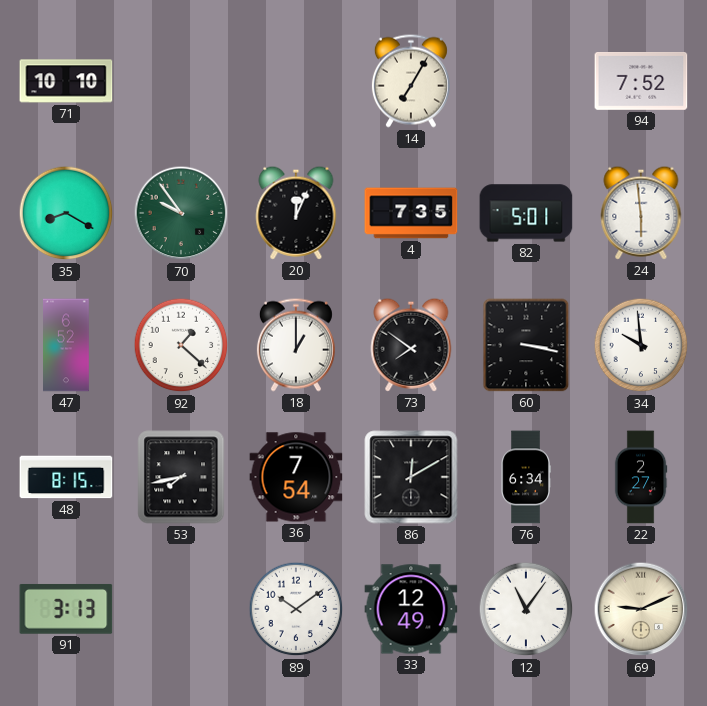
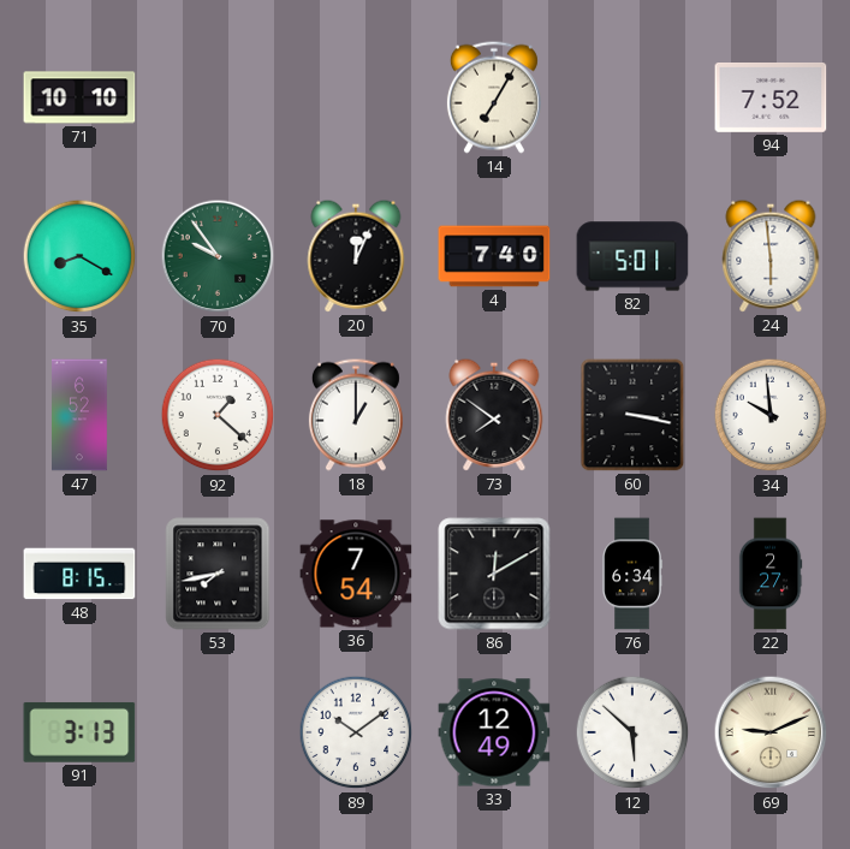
4: 7:35 -> 7:40 (494, 256)
12: 11:06 -> 5:52 (632, 732)
